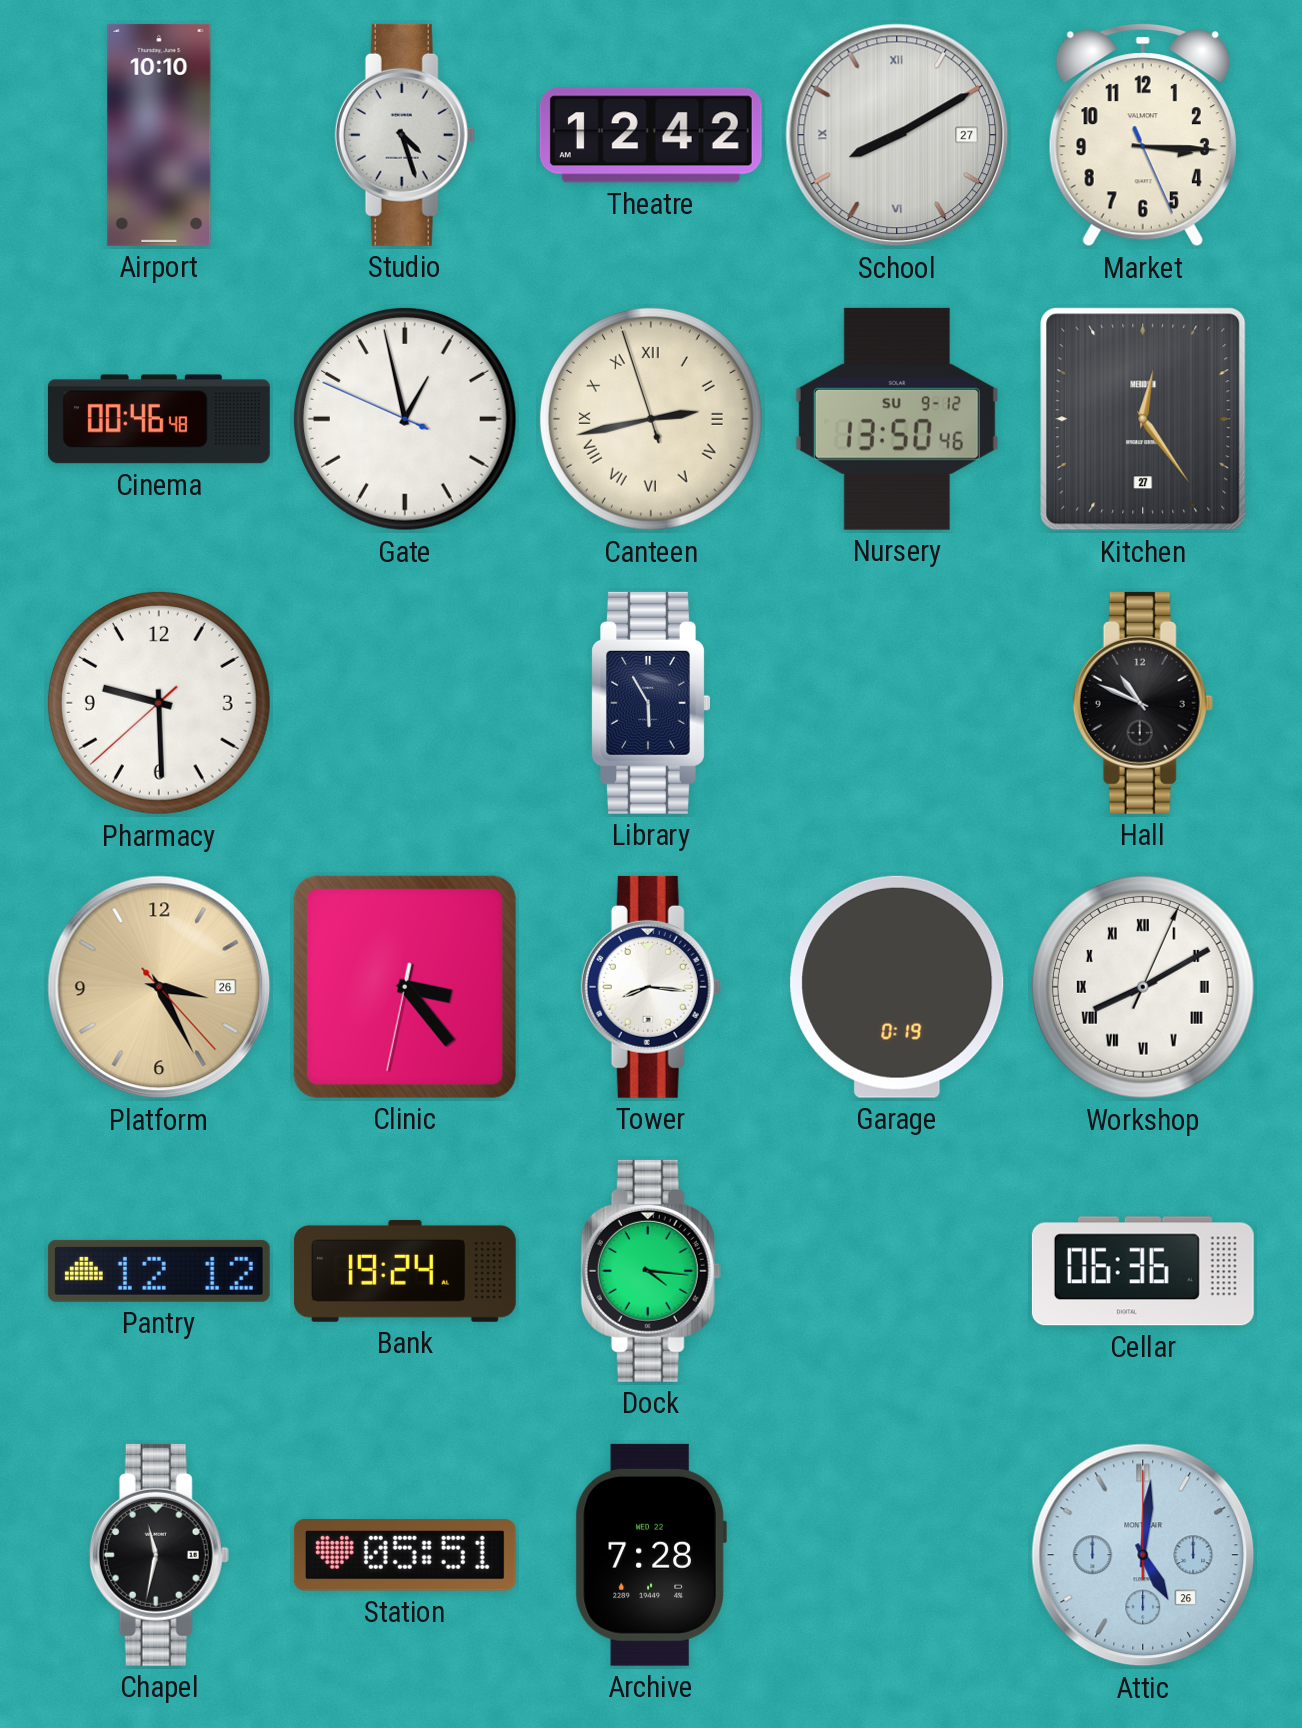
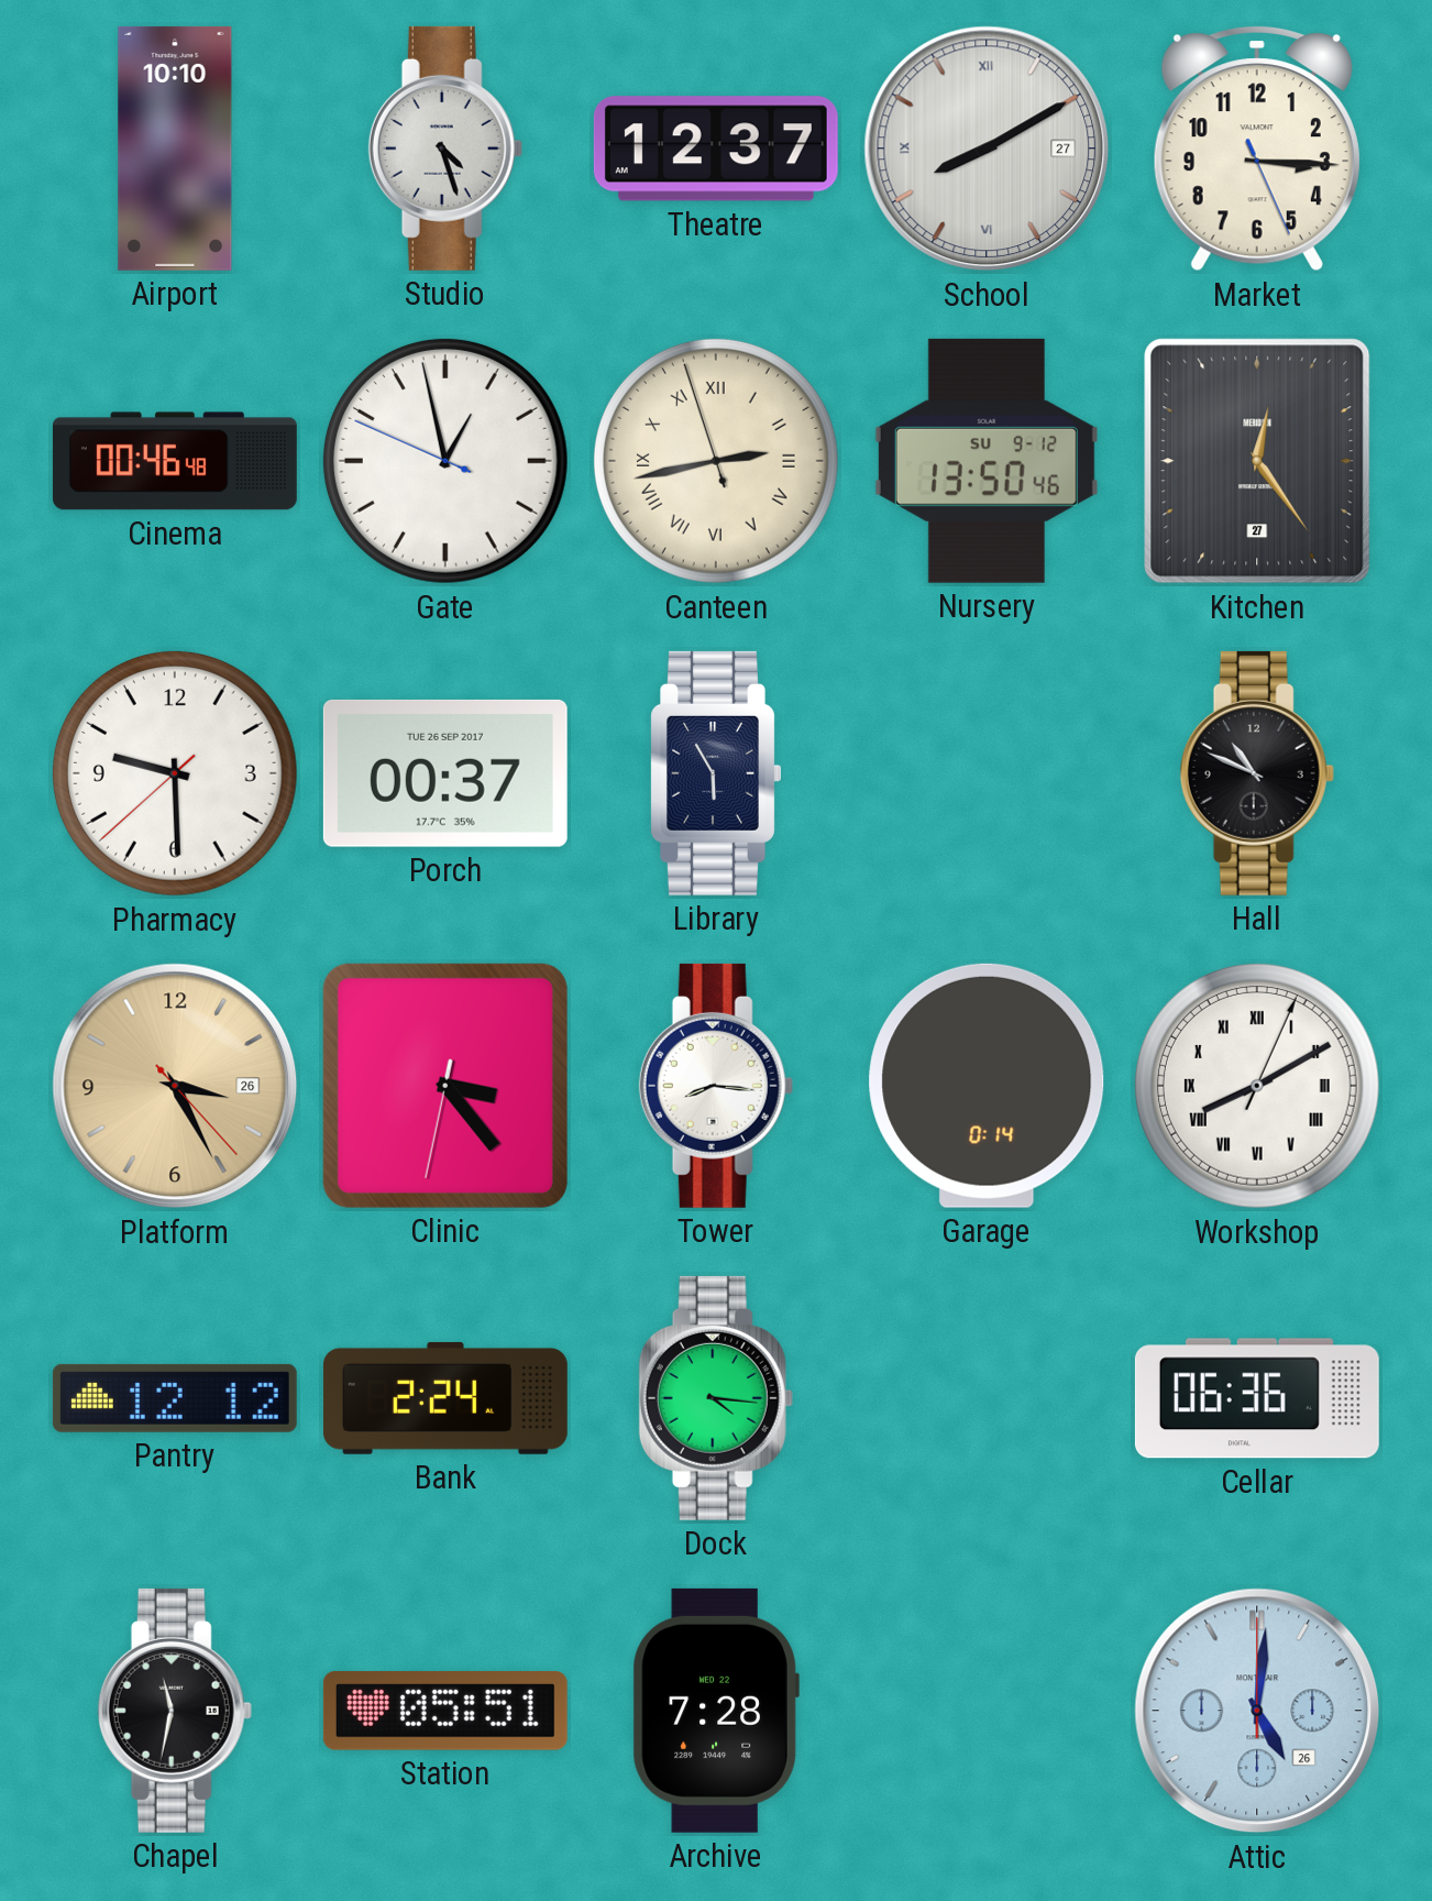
Theatre: 12:42 -> 12:37 (716, 149)
Porch: none -> 00:37 (445, 773)
Garage: 0:19 -> 0:14 (987, 1086)
Bank: 19:24 -> 2:24 (445, 1398)
